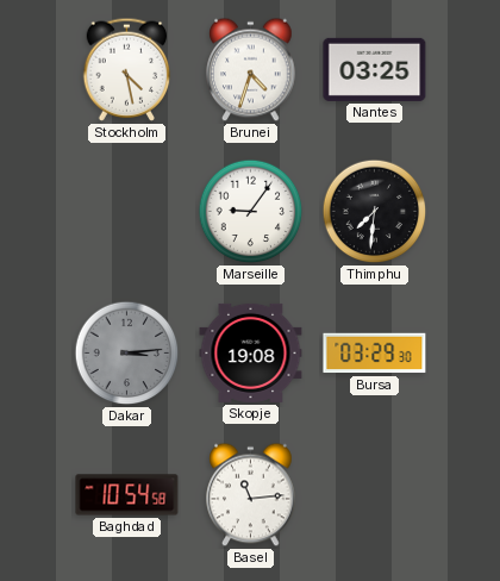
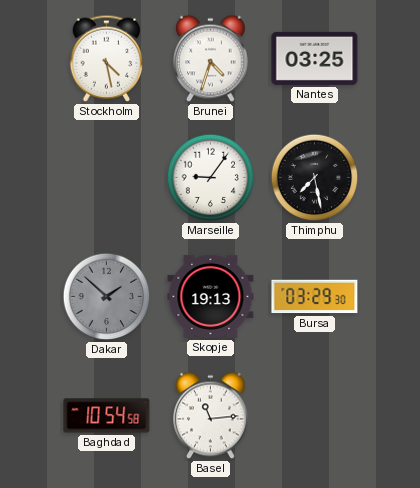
Thimphu: 7:31 -> 7:28 (315, 178)
Dakar: 3:14 -> 1:52 (107, 297)
Skopje: 19:08 -> 19:13 (211, 296)
